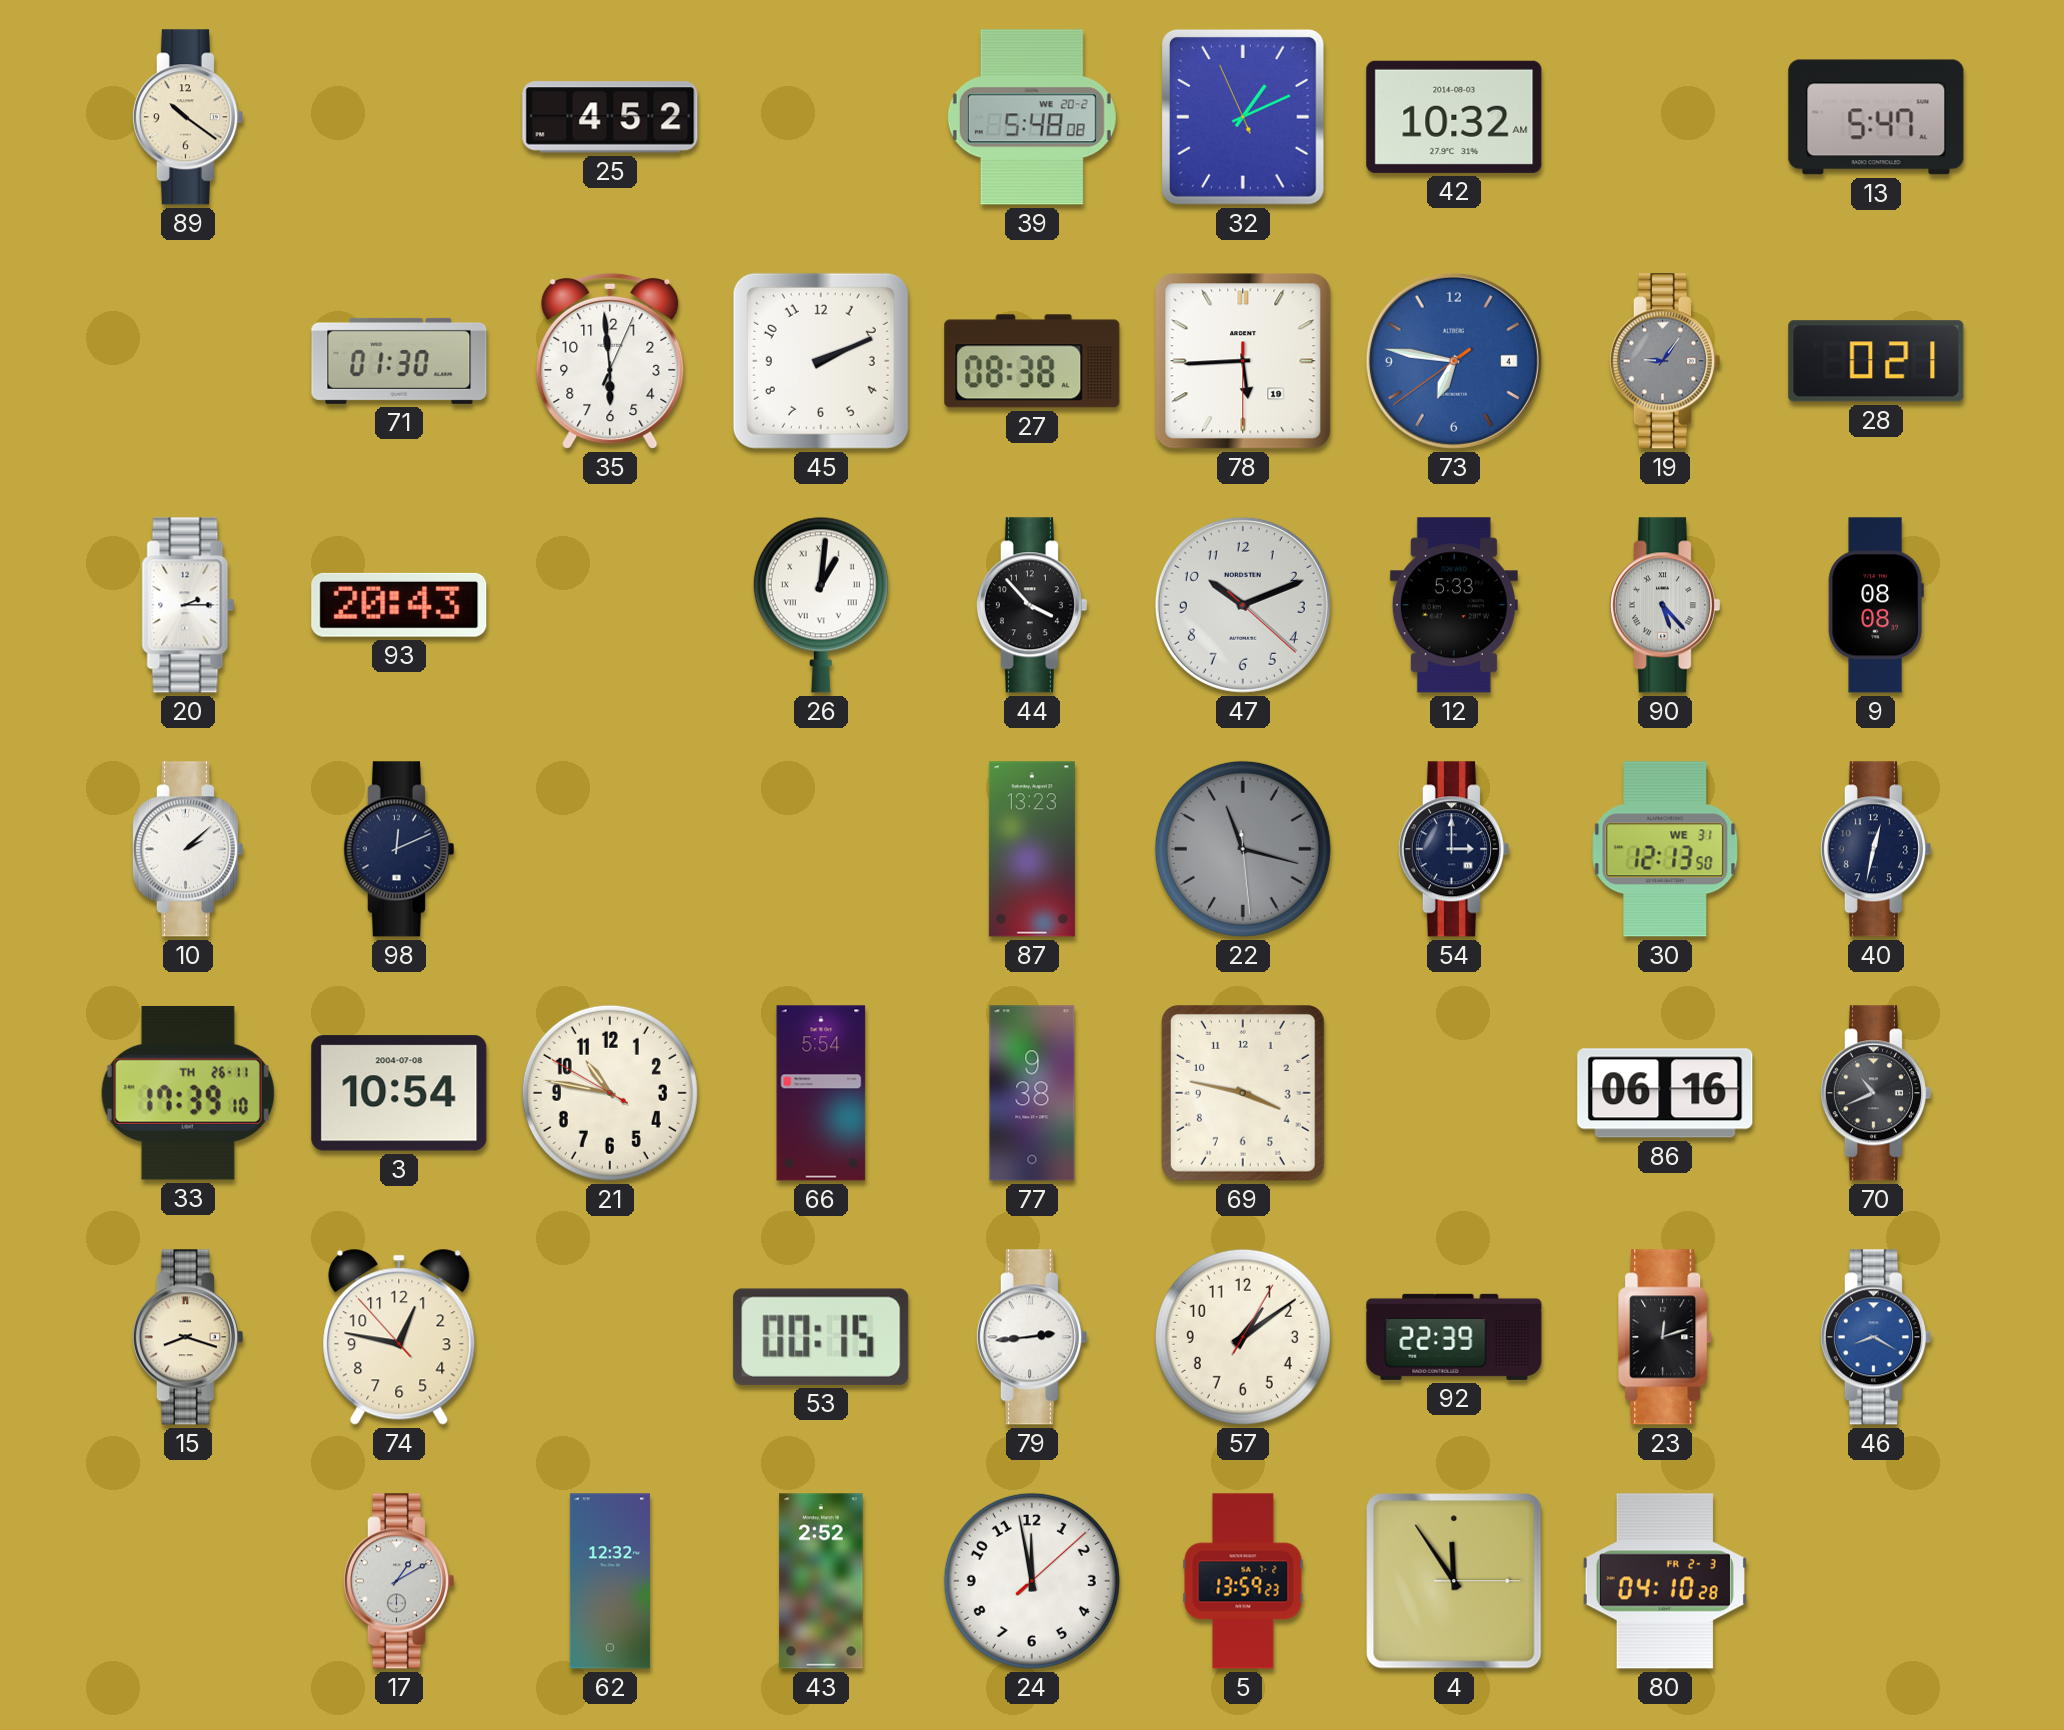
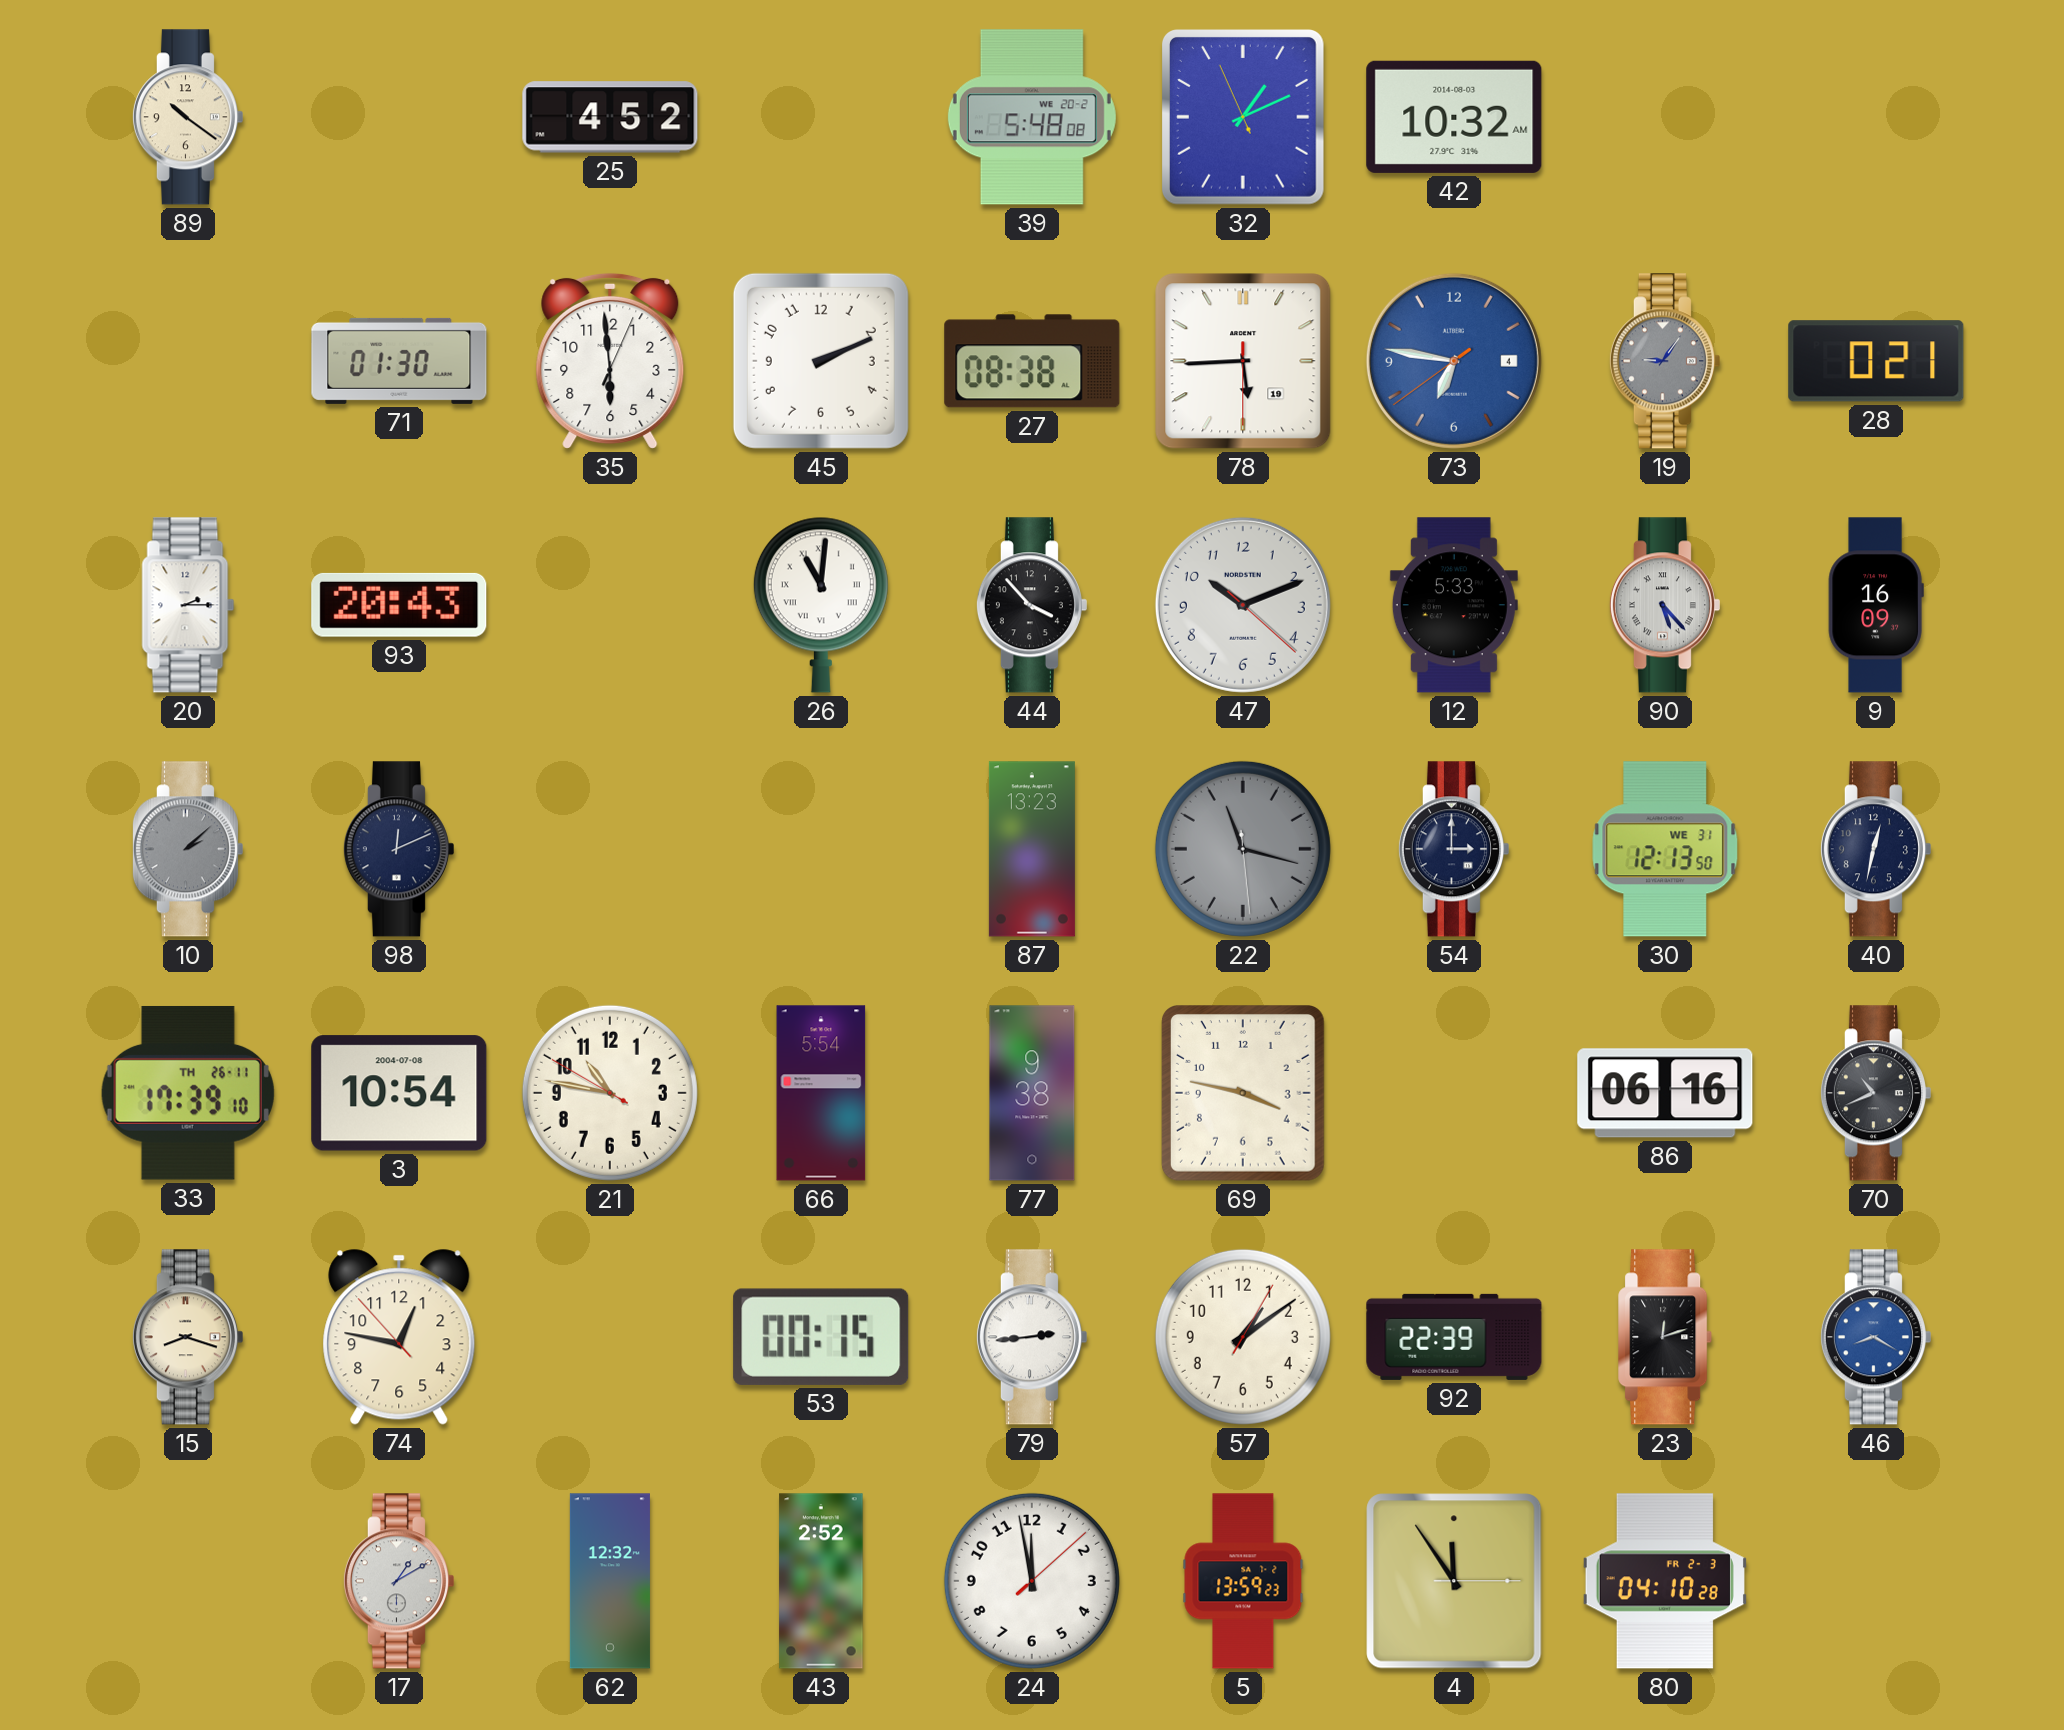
13: 5:47 -> none (1876, 117)
26: 1:01 -> 11:01 (821, 605)
9: 08:08 -> 16:09 (1876, 605)
10 dial: white -> grey (187, 849)
